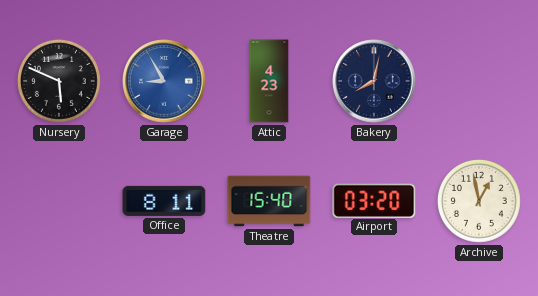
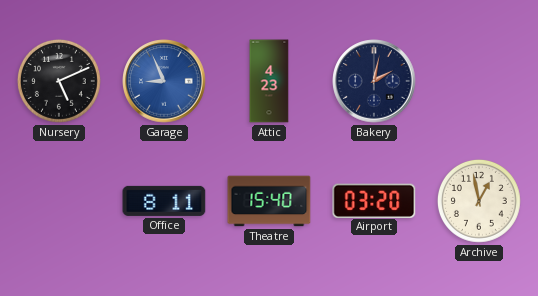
Nursery: 5:49 -> 5:11 (59, 81)
Garage: 8:55 -> 8:56 (164, 81)
Bakery: 8:02 -> 2:02 (374, 81)
